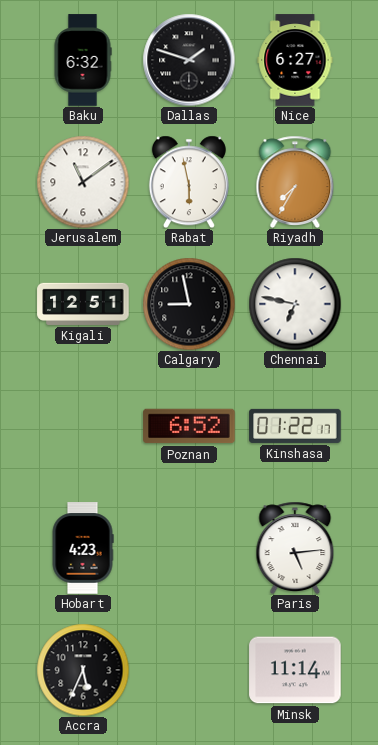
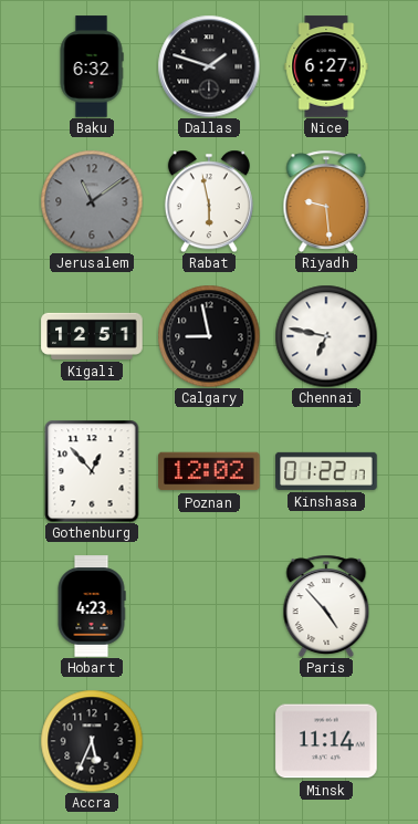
Jerusalem dial: white -> grey (92, 201)
Riyadh: 7:35 -> 9:29 (326, 200)
Gothenburg: none -> 12:53 (92, 471)
Poznan: 6:52 -> 12:02 (209, 471)
Paris: 5:14 -> 4:53 (326, 605)
